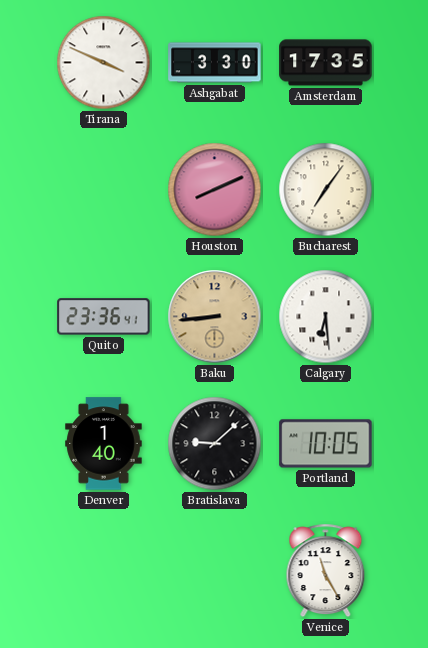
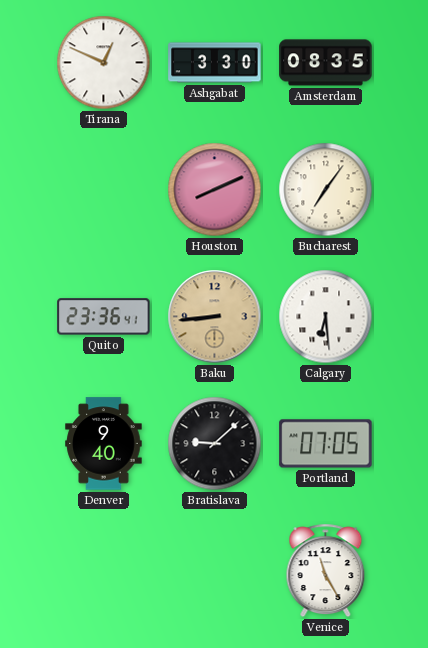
Tirana: 3:49 -> 12:49 (104, 63)
Amsterdam: 17:35 -> 08:35 (326, 63)
Denver: 1:40 -> 9:40 (104, 444)
Portland: 10:05 -> 07:05 (326, 444)
